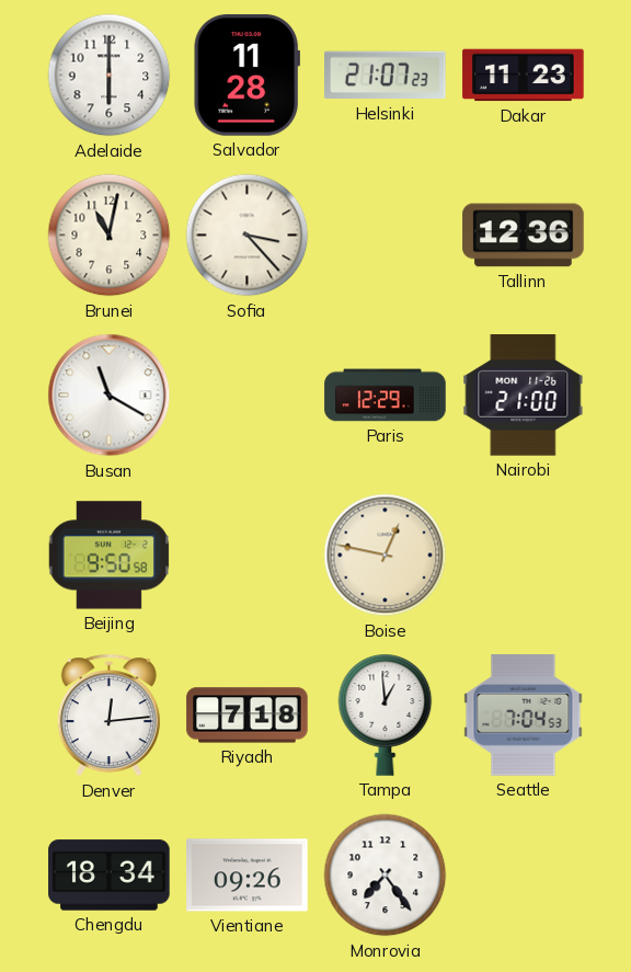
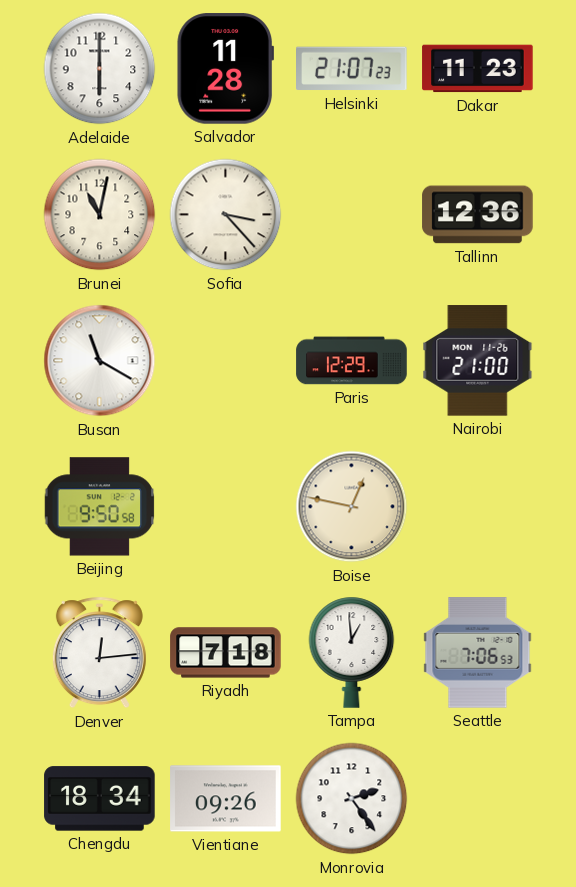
Seattle: 7:04 -> 7:06 (478, 653)
Monrovia: 7:24 -> 2:24 (352, 799)
